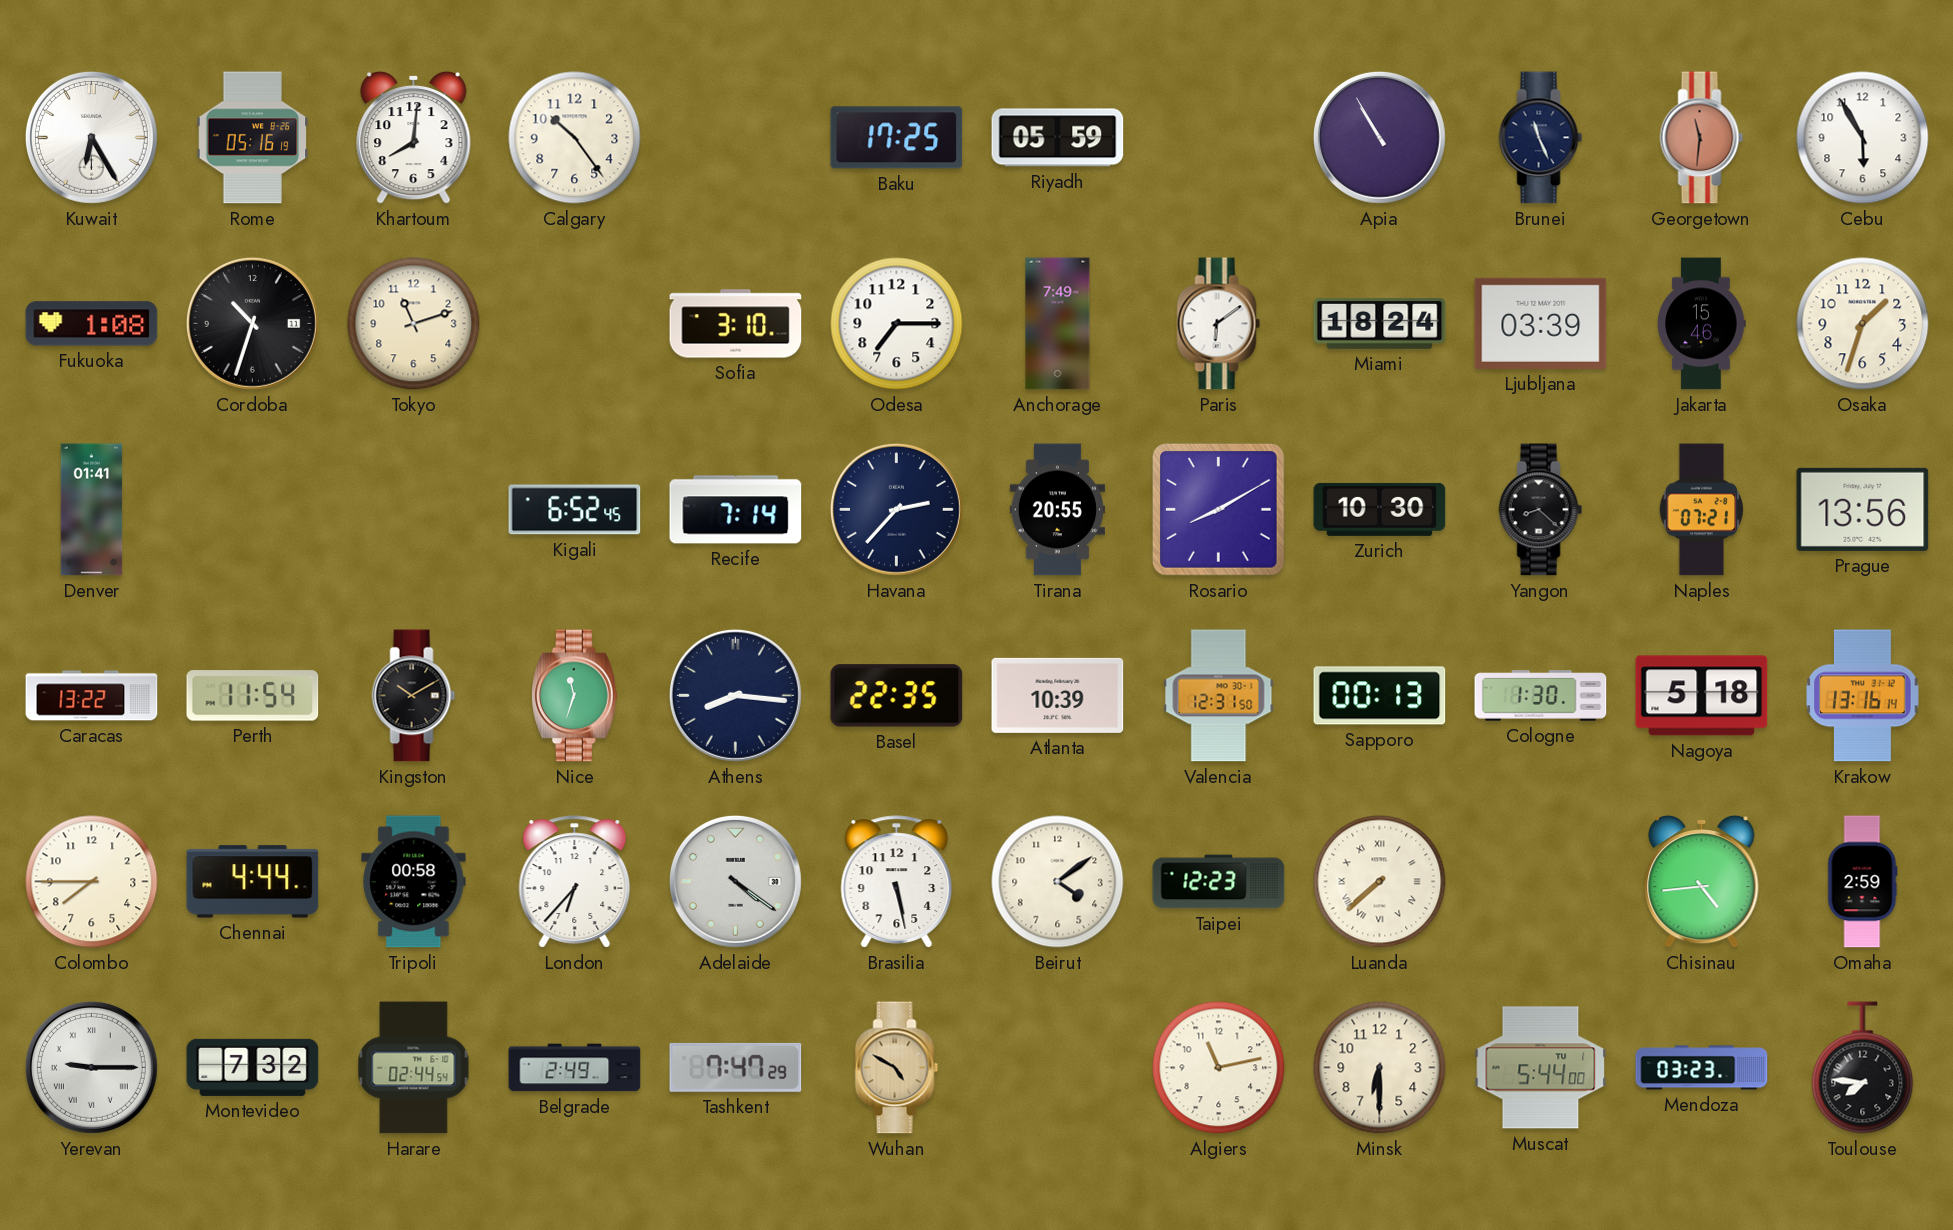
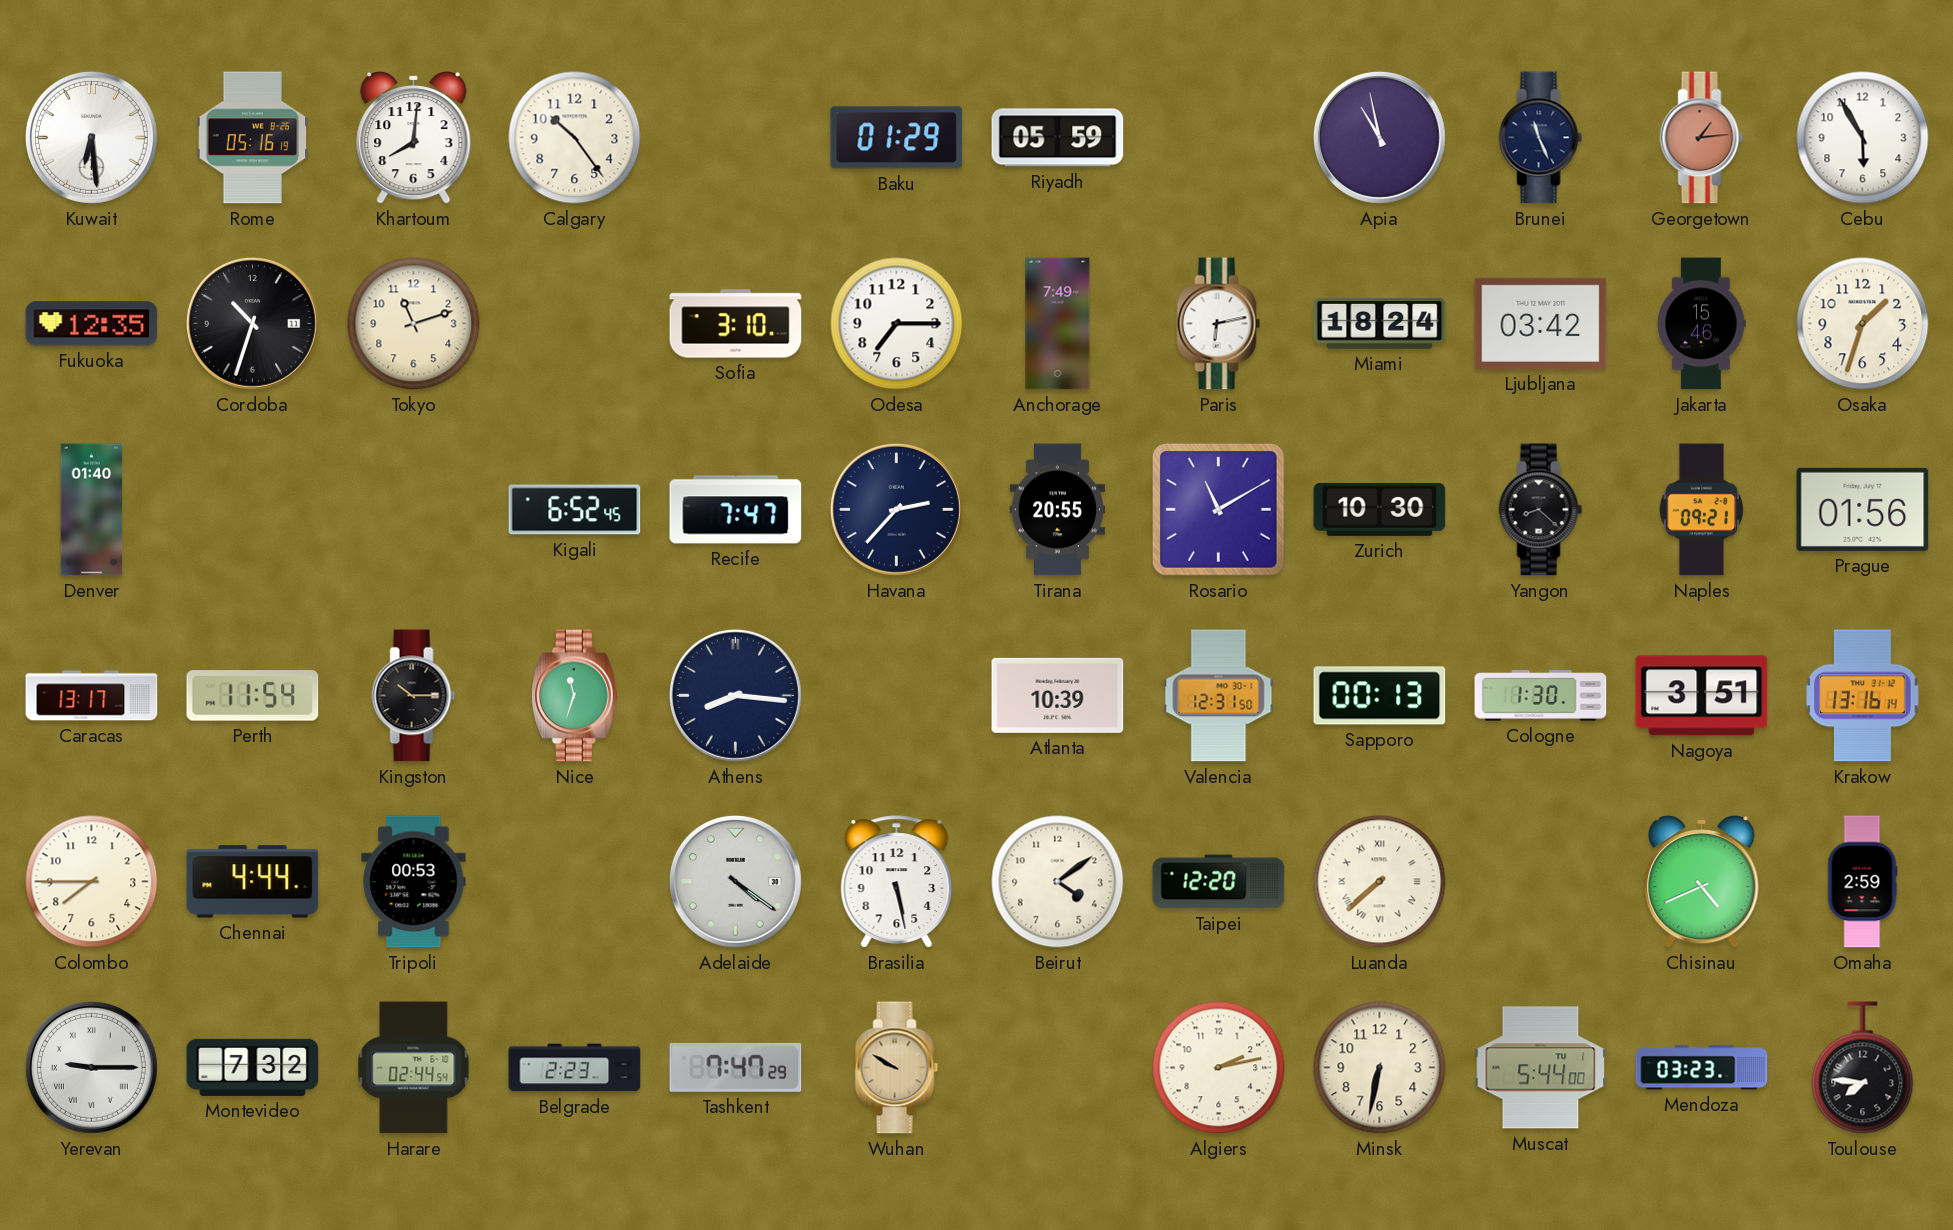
Kuwait: 6:25 -> 6:29 (91, 137)
Baku: 17:25 -> 01:29 (897, 138)
Apia: 10:55 -> 10:58 (1379, 137)
Georgetown: 11:31 -> 1:14 (1702, 138)
Fukuoka: 1:08 -> 12:35 (92, 324)
Paris: 6:09 -> 6:13 (1219, 324)
Ljubljana: 03:39 -> 03:42 (1541, 323)
Denver: 01:41 -> 01:40 (92, 510)
Recife: 7:14 -> 7:47 (736, 510)
Rosario: 8:10 -> 11:10 (1218, 509)
Naples: 07:21 -> 09:21 (1702, 510)
Prague: 13:56 -> 01:56 (1863, 509)
Caracas: 13:22 -> 13:17 (92, 696)
Kingston: 10:10 -> 10:15 (414, 696)
Basel: 22:35 -> none (897, 696)
Nagoya: 5:18 -> 3:51 (1702, 696)
Tripoli: 00:58 -> 00:53 (414, 882)
London: 6:37 -> none (575, 882)
Taipei: 12:23 -> 12:20 (1219, 882)
Chisinau: 4:44 -> 4:41 (1702, 881)
Belgrade: 2:49 -> 2:23 (575, 1068)
Wuhan: 4:50 -> 9:50 (897, 1068)
Algiers: 11:13 -> 2:13 (1219, 1068)
Minsk: 6:30 -> 6:32 (1380, 1068)
